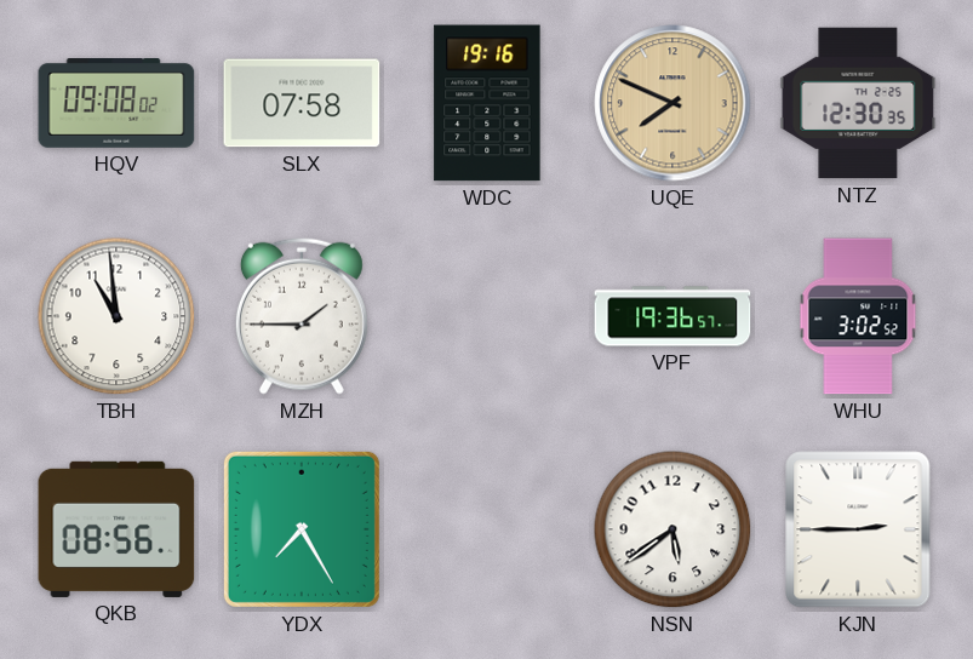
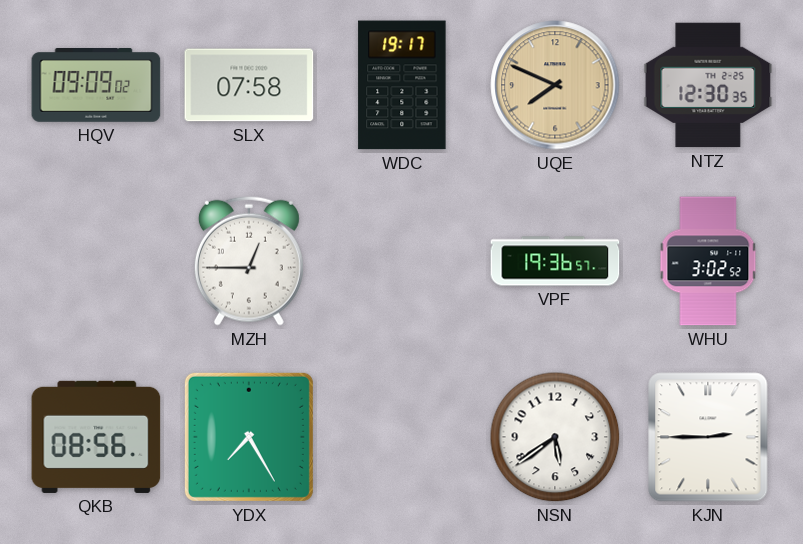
HQV: 09:08 -> 09:09 (96, 86)
WDC: 19:16 -> 19:17 (402, 85)
TBH: 10:59 -> none (116, 316)
MZH: 1:45 -> 12:45 (249, 261)
